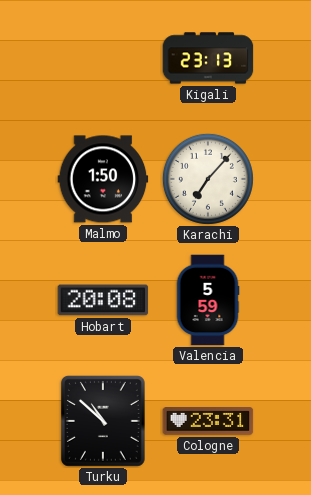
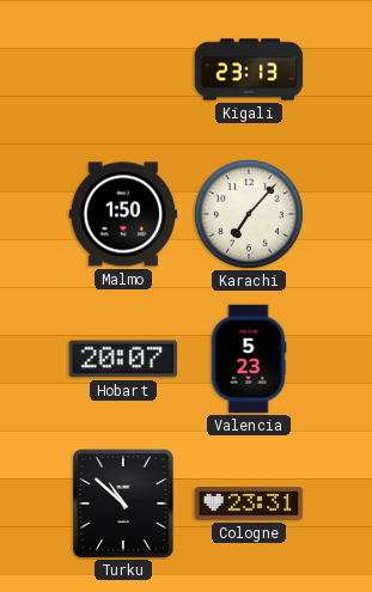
Hobart: 20:08 -> 20:07 (123, 359)
Valencia: 5:59 -> 5:23 (249, 359)
